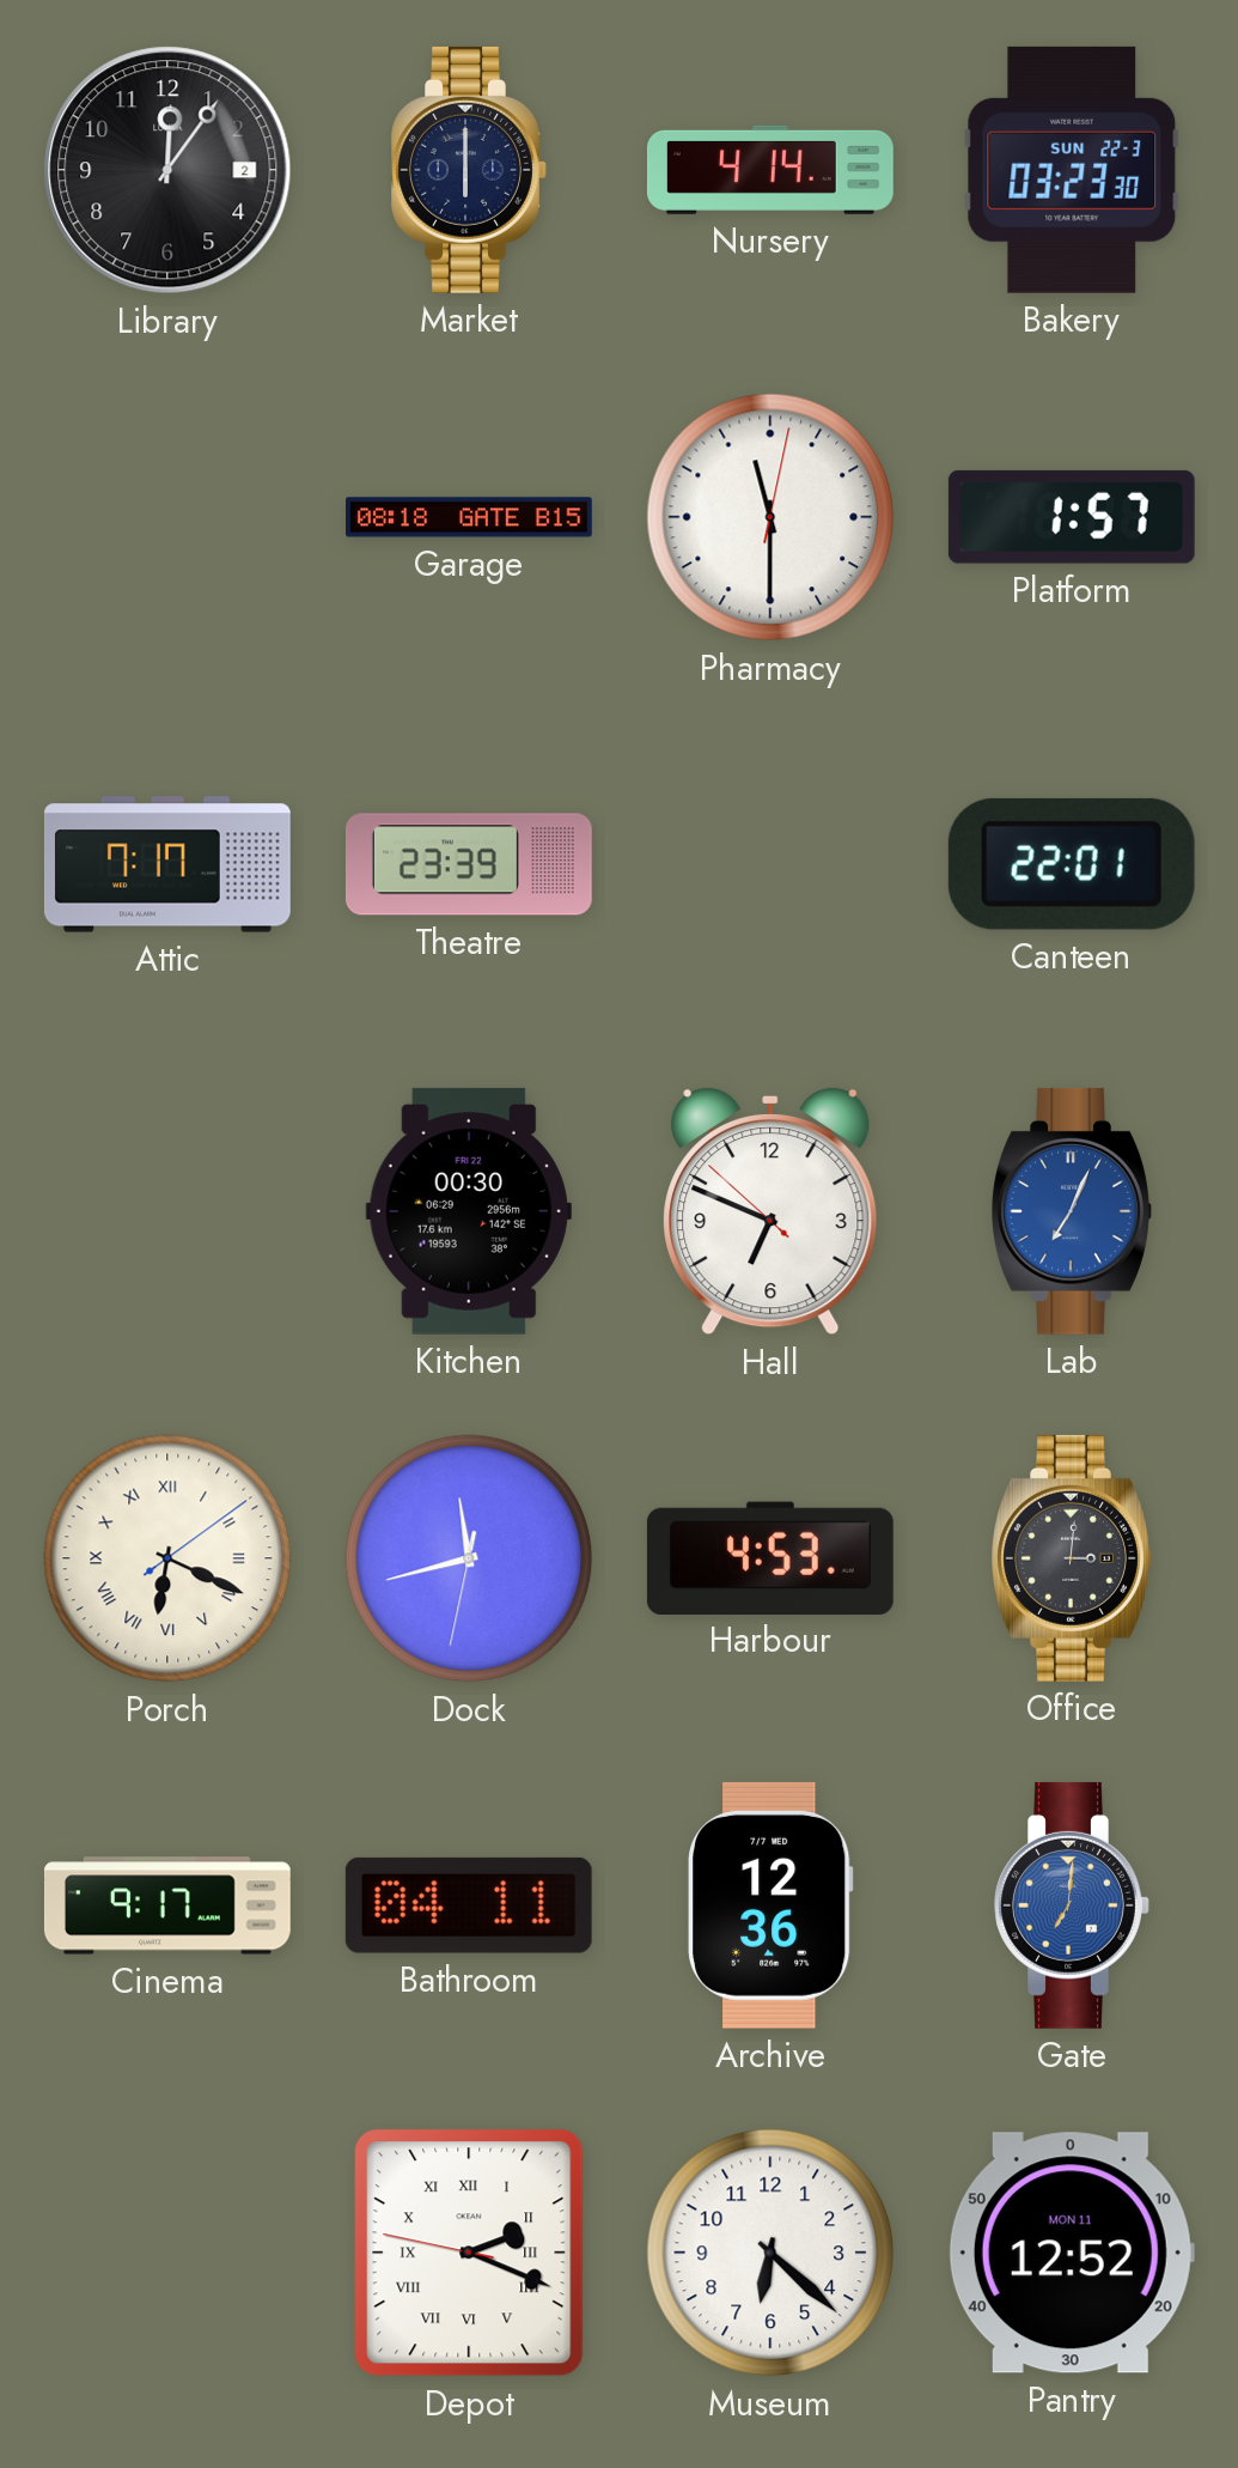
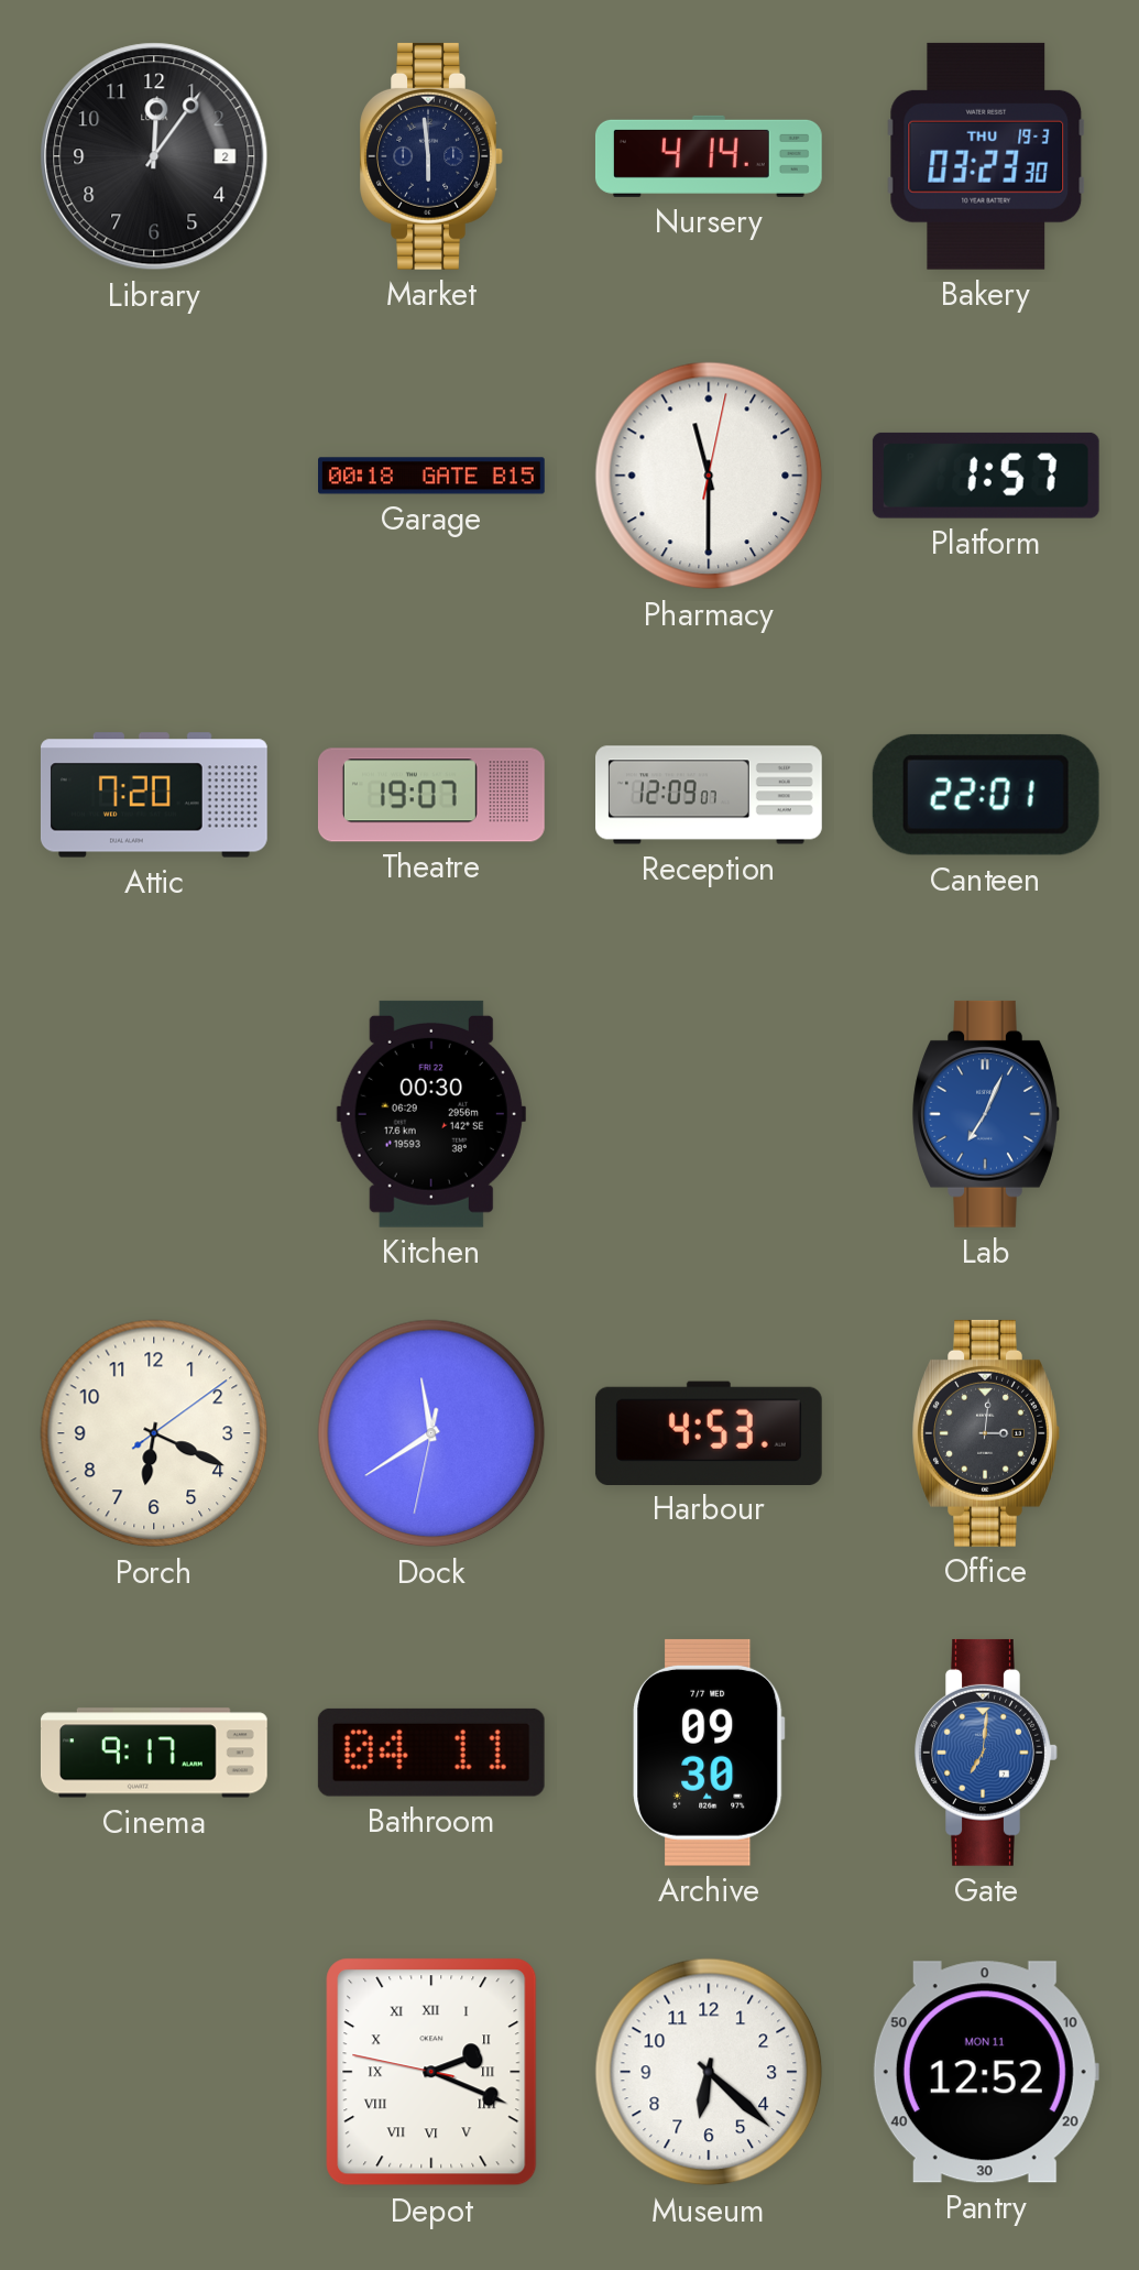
Market: 6:00 -> 5:59 (431, 156)
Bakery date: SUN 22-3 -> THU 19-3 (986, 156)
Garage: 08:18 -> 00:18 (432, 476)
Attic: 7:17 -> 7:20 (154, 795)
Theatre: 23:39 -> 19:07 (431, 795)
Reception: none -> 12:09 (710, 795)
Hall: 6:48 -> none (770, 1211)
Porch numerals: Roman -> Arabic (154, 1433)
Dock: 11:42 -> 11:39 (431, 1433)
Archive: 12:36 -> 09:30 (709, 1753)
